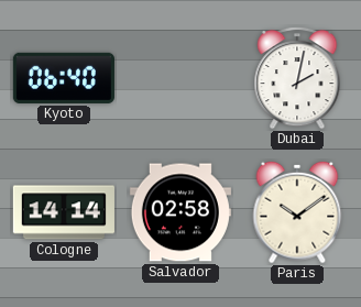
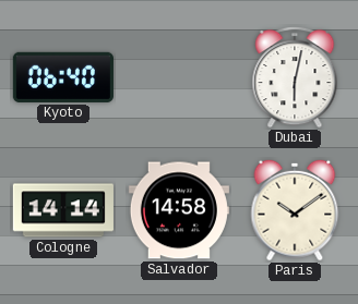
Dubai: 2:02 -> 6:02 (295, 77)
Salvador: 02:58 -> 14:58 (179, 210)
